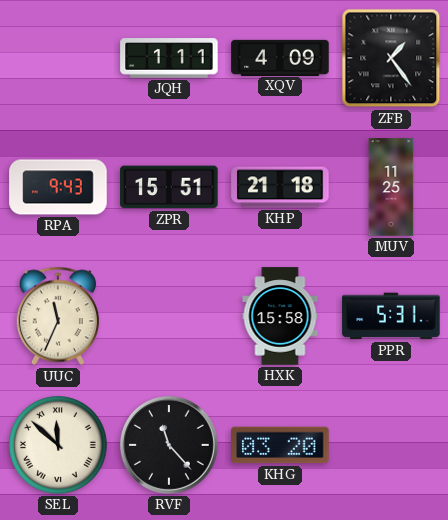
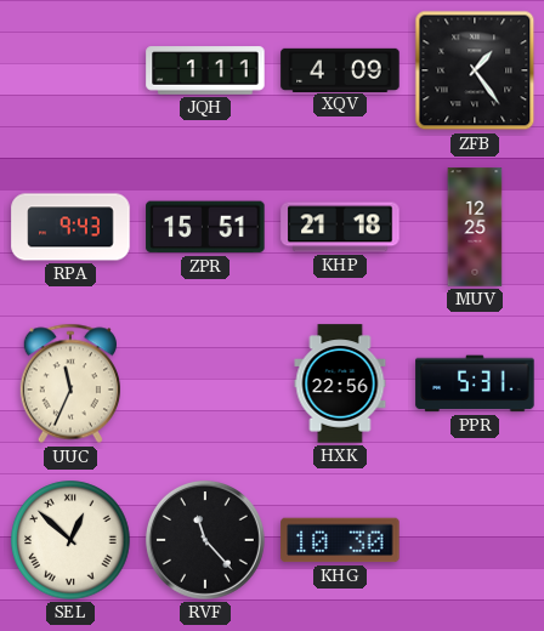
MUV: 11:25 -> 12:25 (475, 227)
HXK: 15:58 -> 22:56 (340, 383)
SEL: 11:52 -> 12:52 (70, 540)
KHG: 03:20 -> 10:30 (340, 540)
